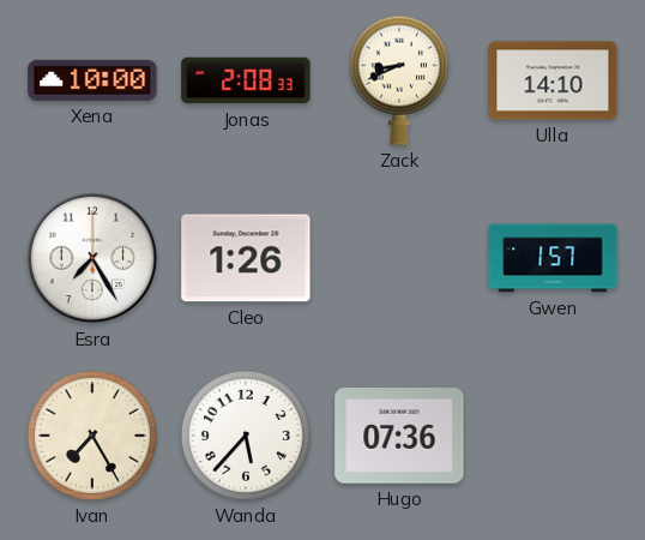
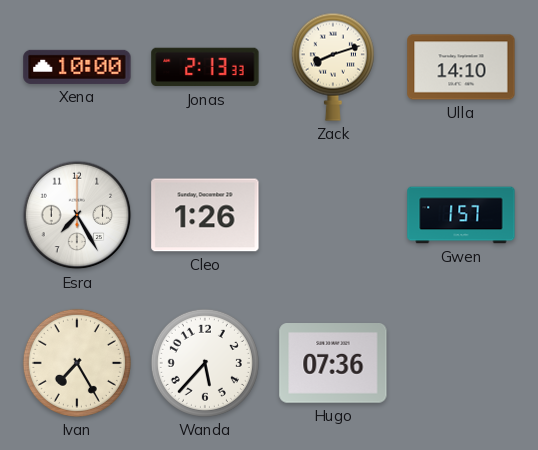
Jonas: 2:08 -> 2:13 (205, 67)
Zack: 8:41 -> 8:12 (333, 67)
